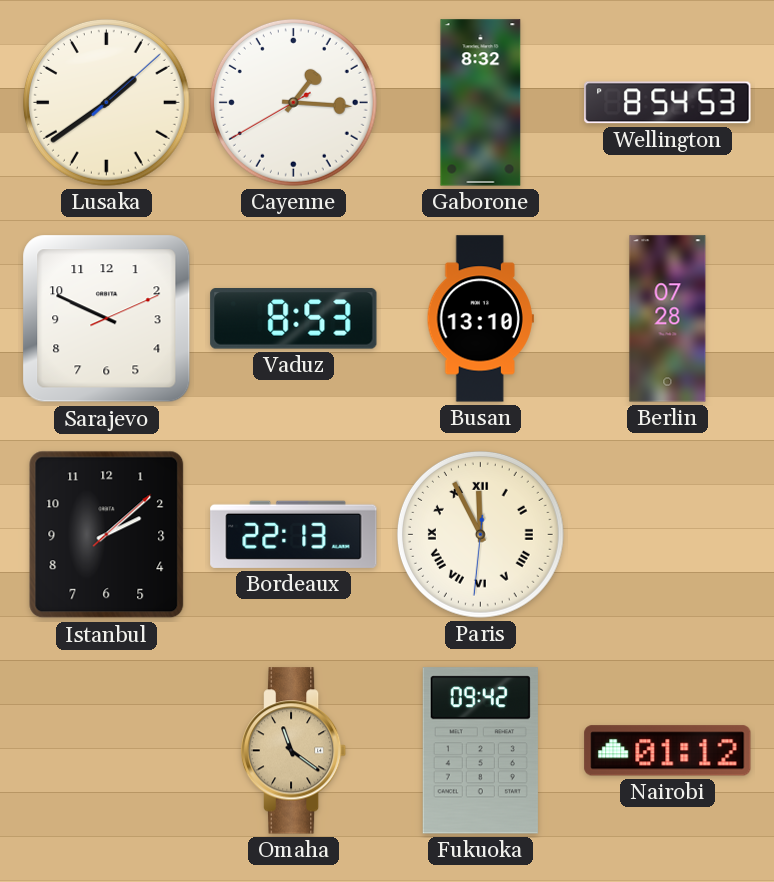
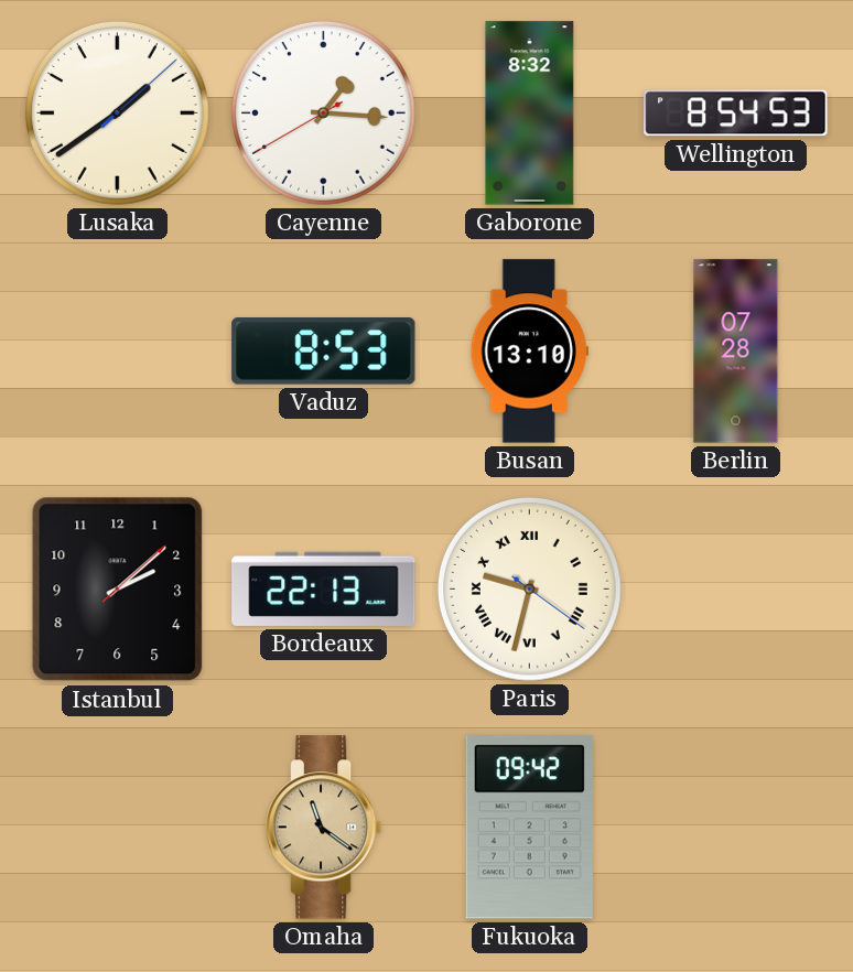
Sarajevo: 9:49 -> none (107, 319)
Paris: 11:55 -> 9:32 (529, 588)
Nairobi: 01:12 -> none (668, 751)
